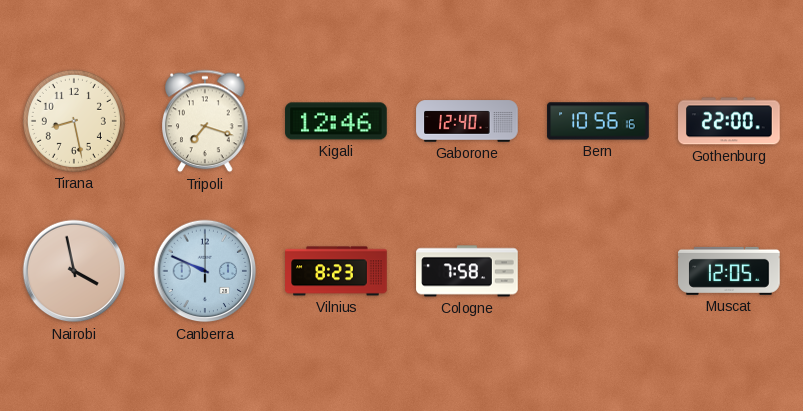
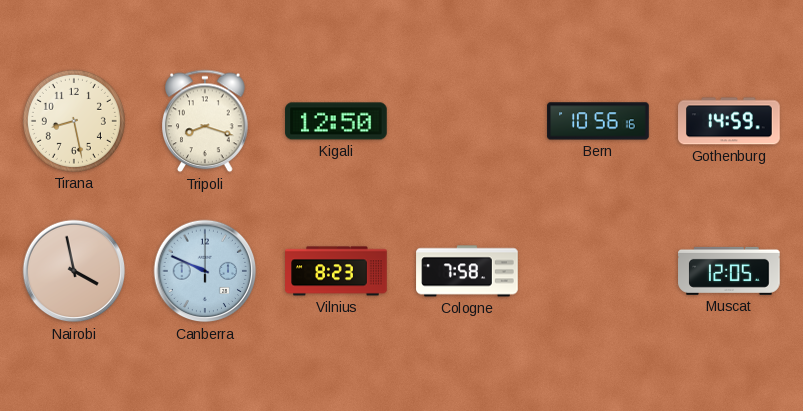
Tripoli: 7:18 -> 8:18 (205, 121)
Kigali: 12:46 -> 12:50 (336, 121)
Gaborone: 12:40 -> none (467, 121)
Gothenburg: 22:00 -> 14:59 (729, 121)
